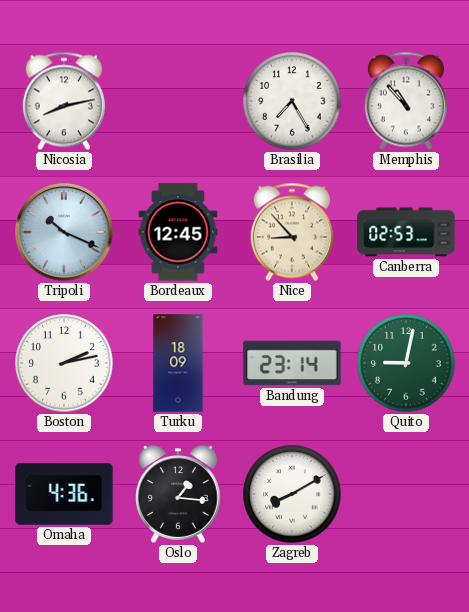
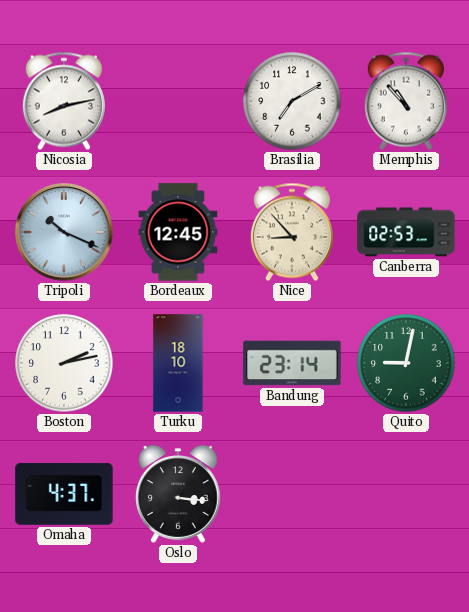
Brasilia: 7:25 -> 7:10 (292, 101)
Turku: 18:09 -> 18:10 (178, 363)
Omaha: 4:36 -> 4:37 (64, 494)
Oslo: 1:16 -> 3:16 (179, 494)
Zagreb: 8:10 -> none (292, 494)
